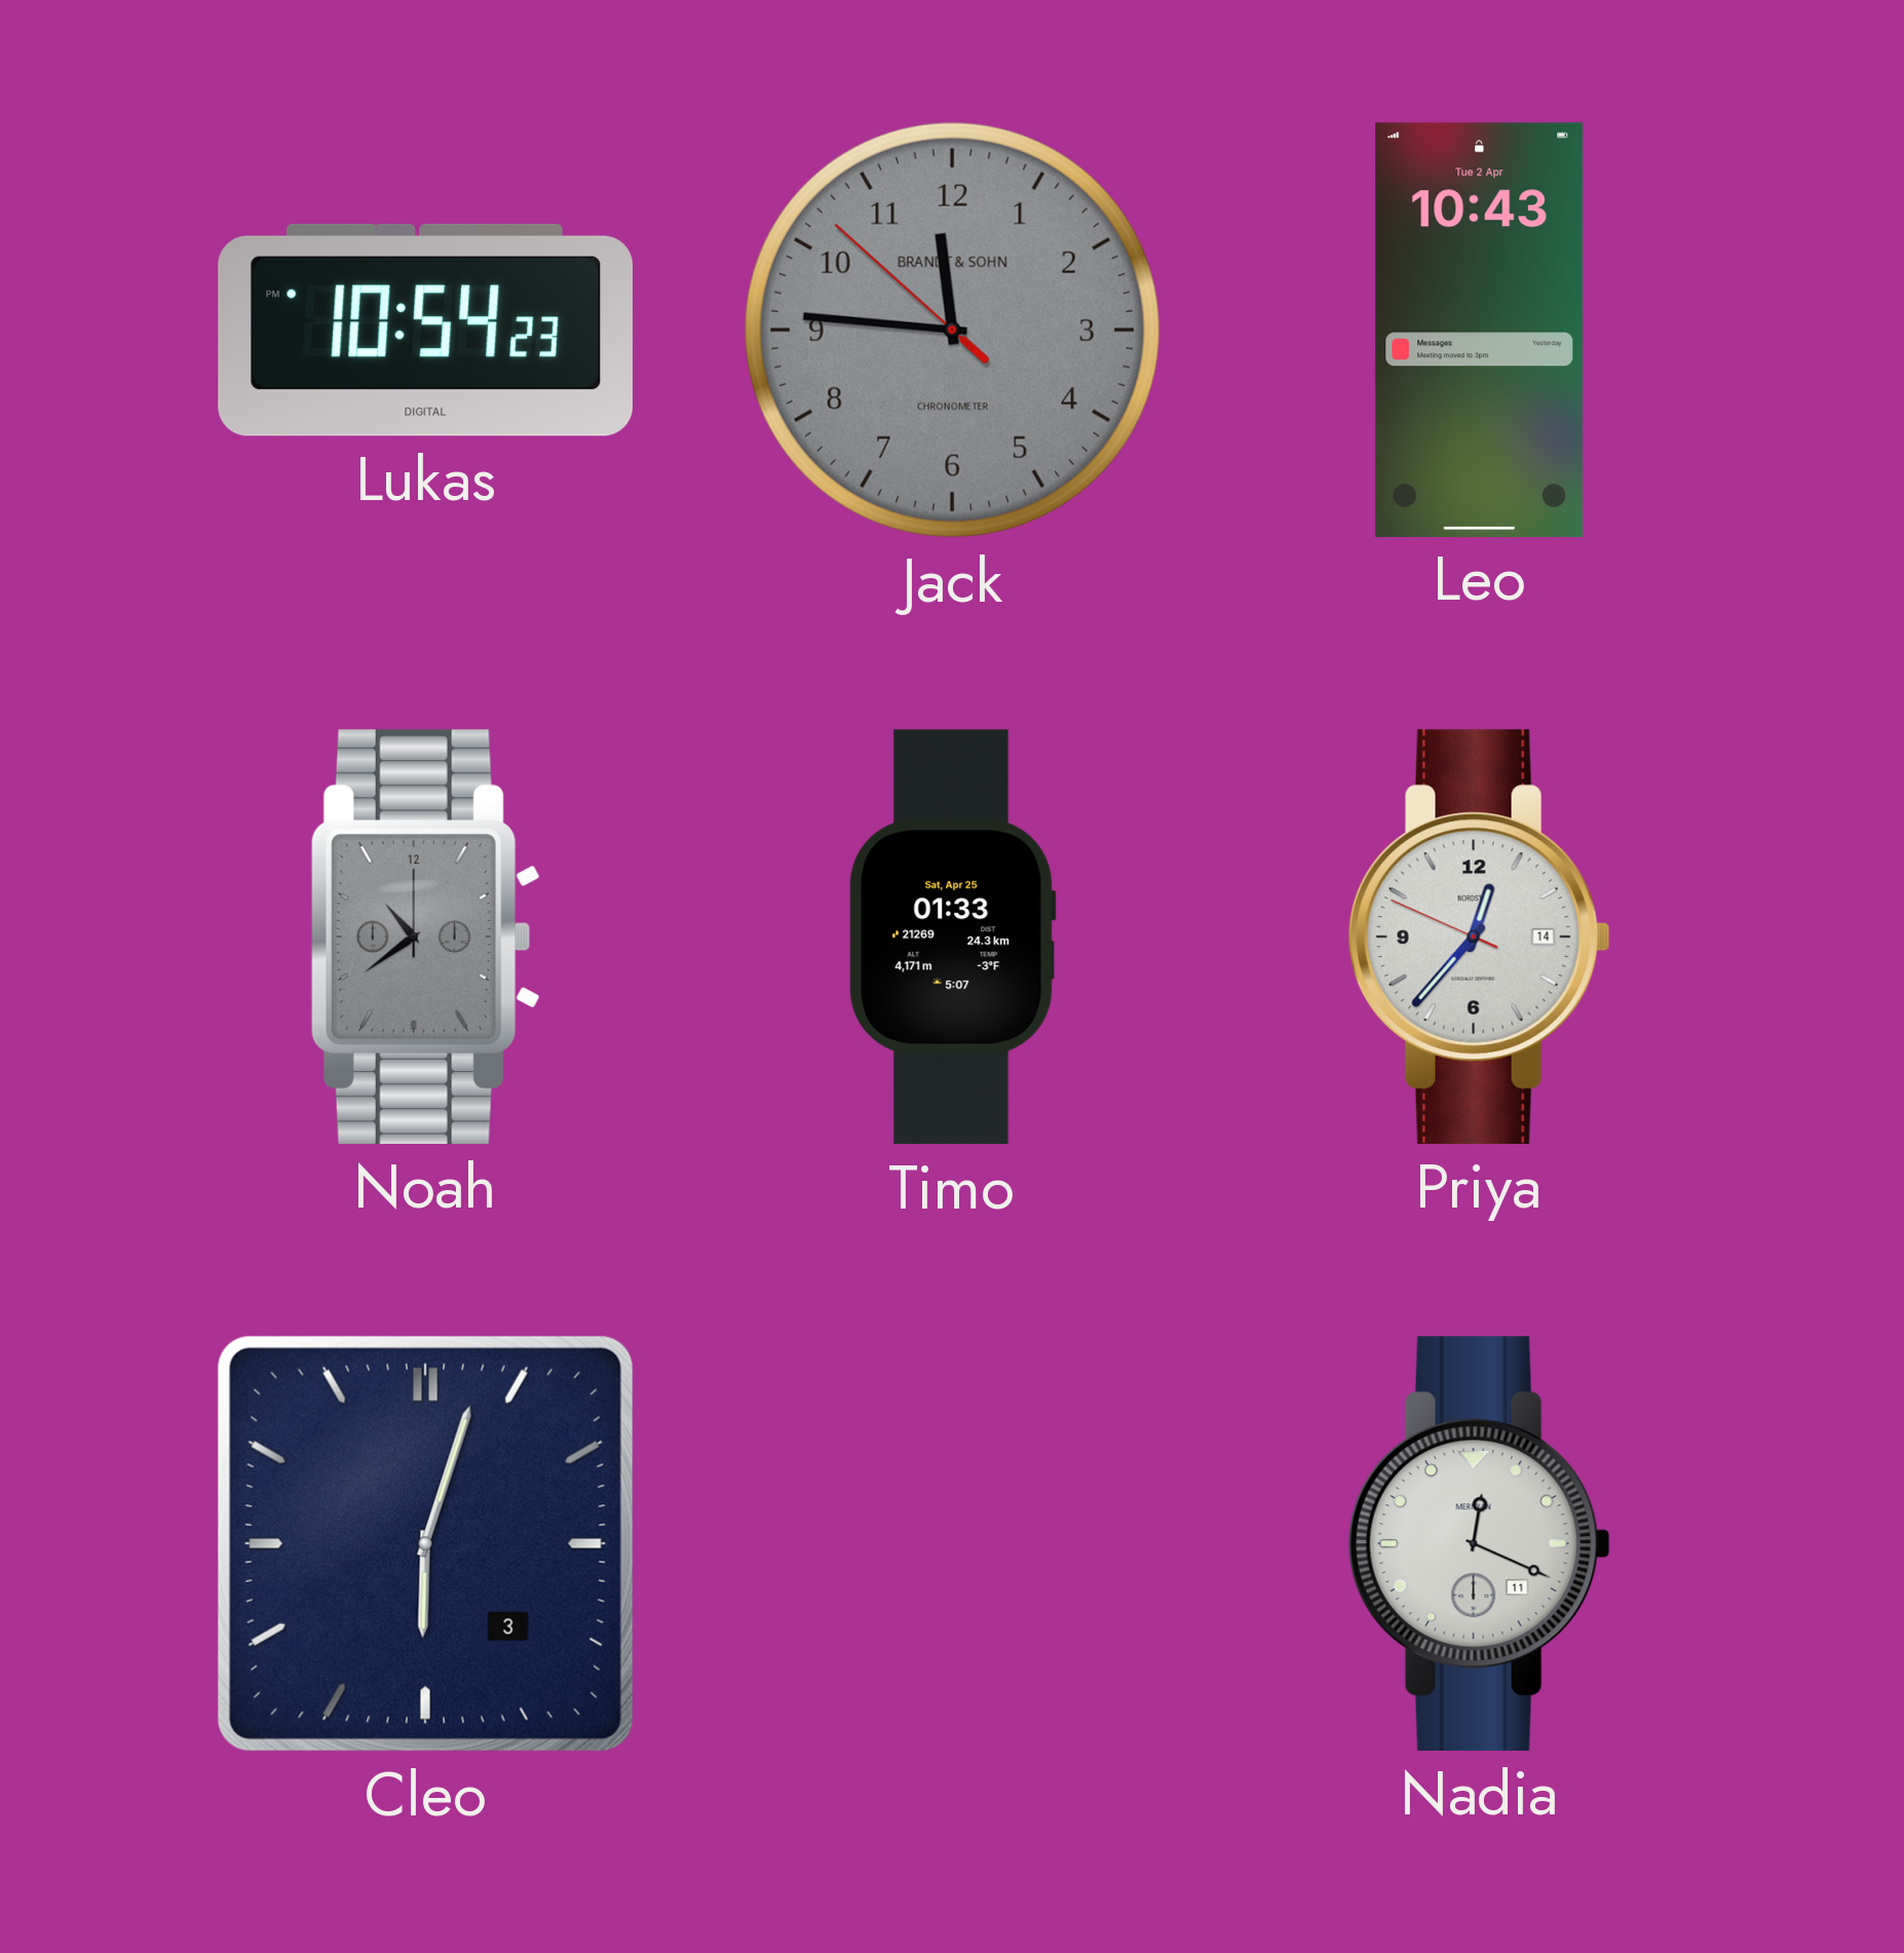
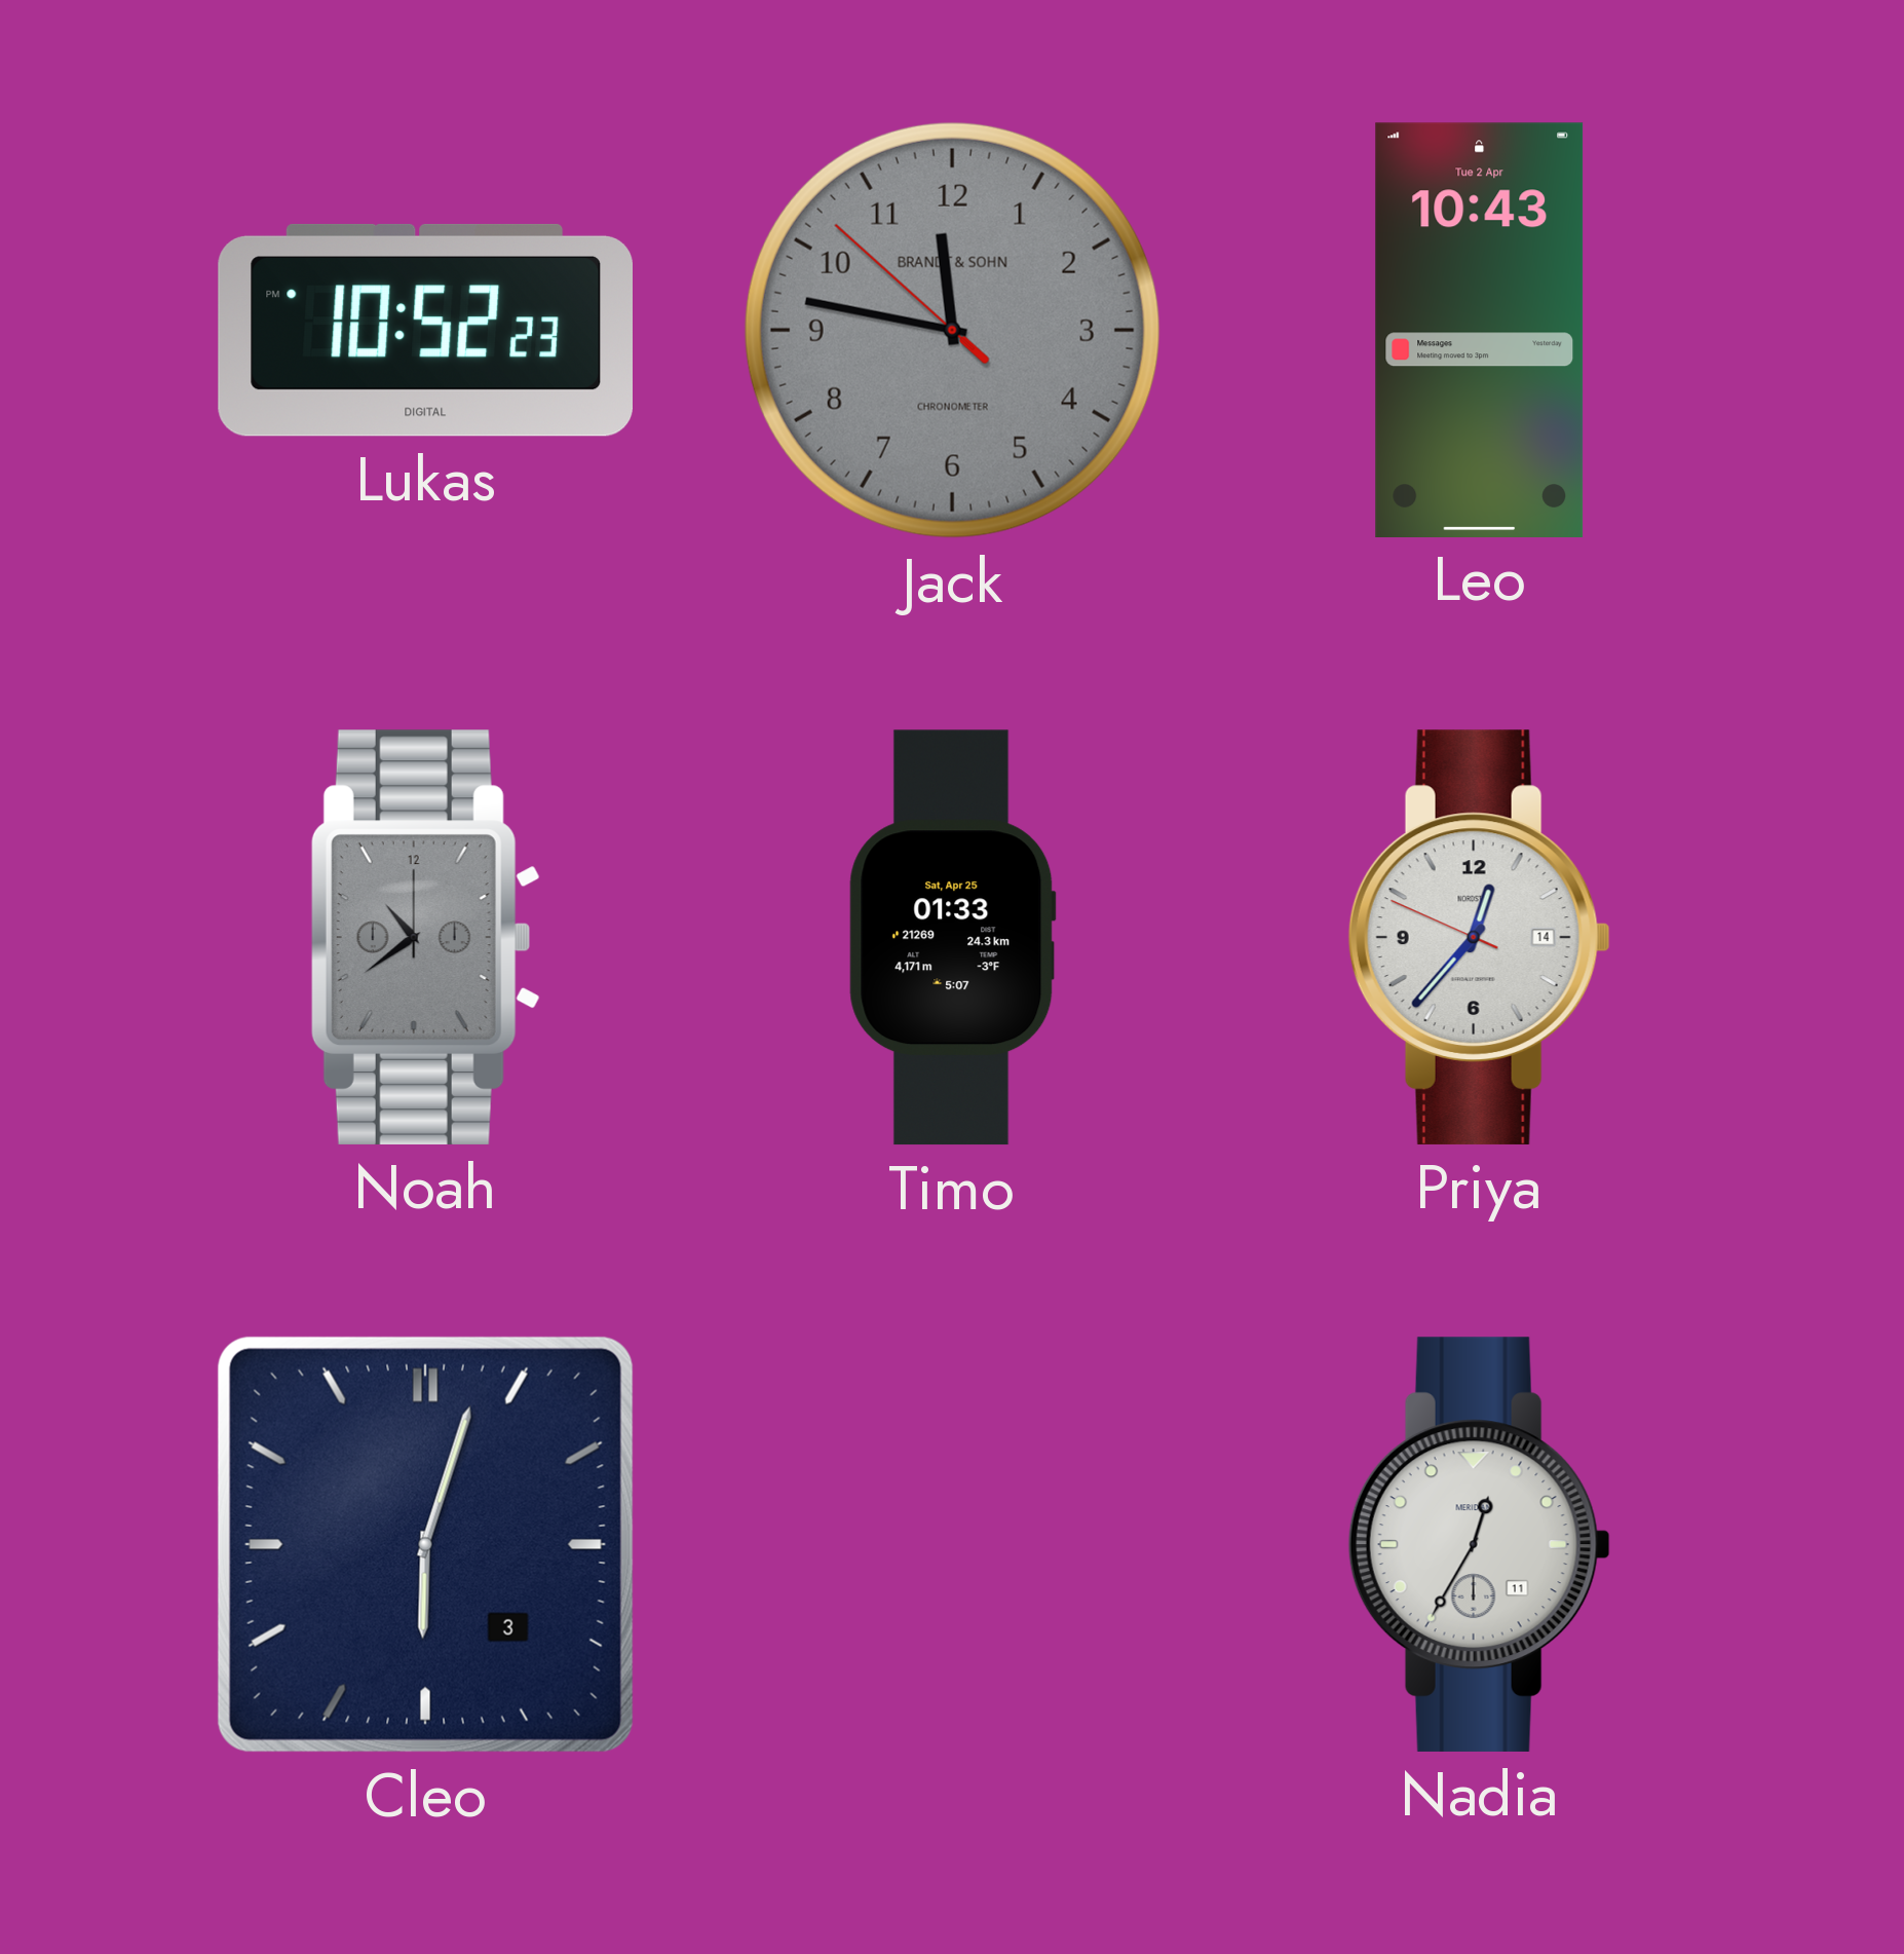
Lukas: 10:54 -> 10:52 (425, 330)
Jack: 11:45 -> 11:46 (952, 330)
Nadia: 12:19 -> 12:35 (1479, 1544)
